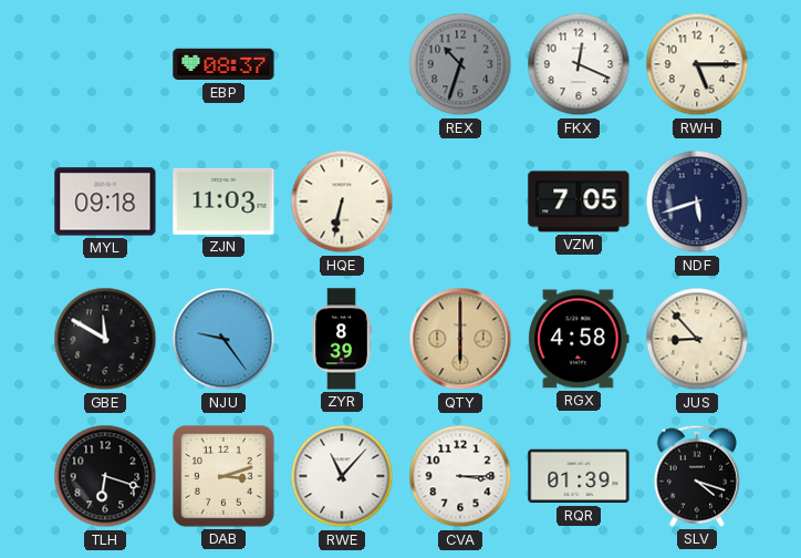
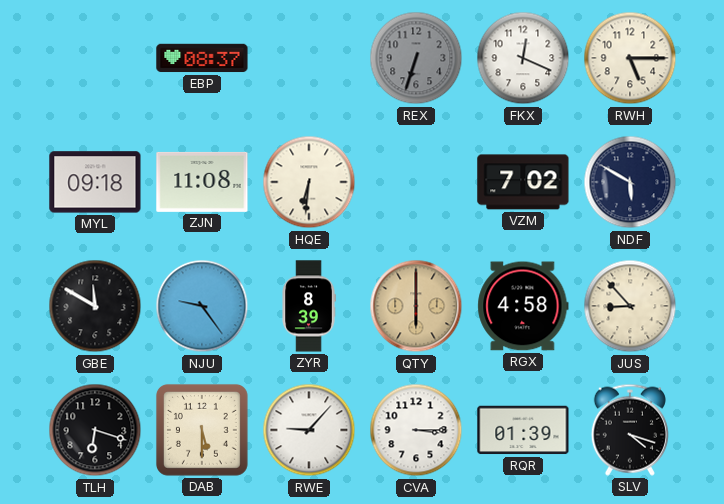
REX: 10:33 -> 6:33 (416, 58)
ZJN: 11:03 -> 11:08 (202, 182)
HQE: 6:32 -> 6:31 (309, 182)
VZM: 7:05 -> 7:02 (523, 182)
NDF: 5:42 -> 5:50 (630, 182)
DAB: 3:12 -> 5:30 (202, 430)
RWE: 11:07 -> 9:07 (309, 430)
